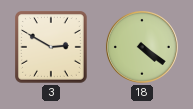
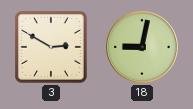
18: 4:21 -> 9:02 (142, 47)
